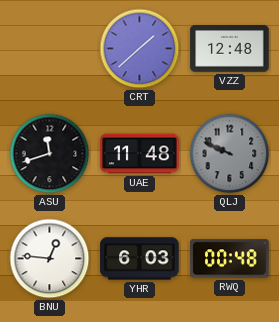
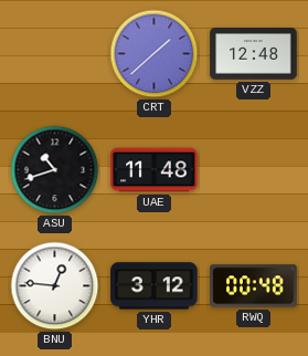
ASU: 11:42 -> 10:42 (55, 170)
QLJ: 9:49 -> none (230, 154)
YHR: 6:03 -> 3:12 (155, 286)
